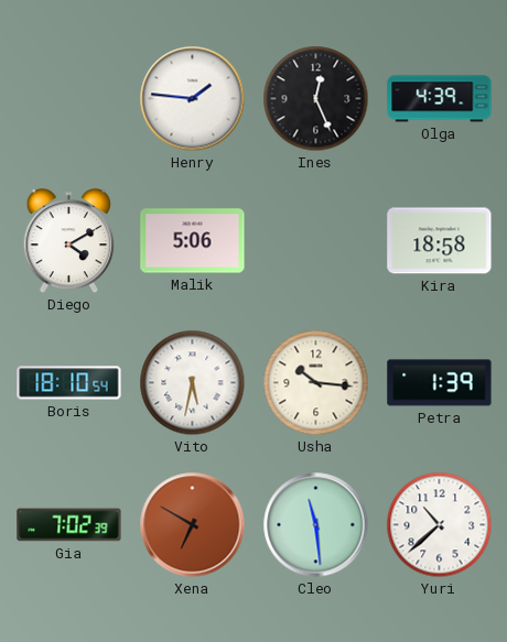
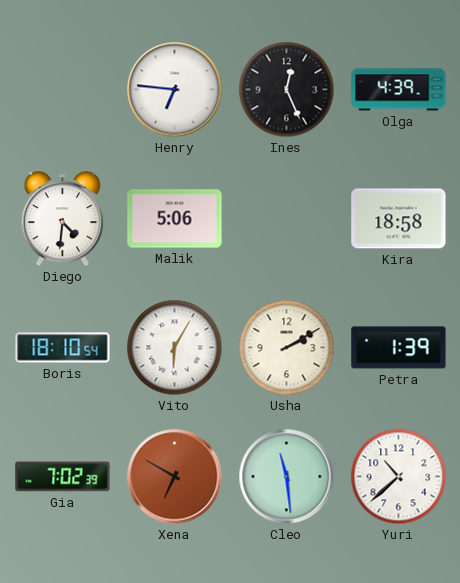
Henry: 1:46 -> 6:46 (175, 90)
Diego: 4:10 -> 4:31 (63, 219)
Vito: 5:32 -> 6:05 (175, 348)
Usha: 10:16 -> 2:10 (287, 348)
